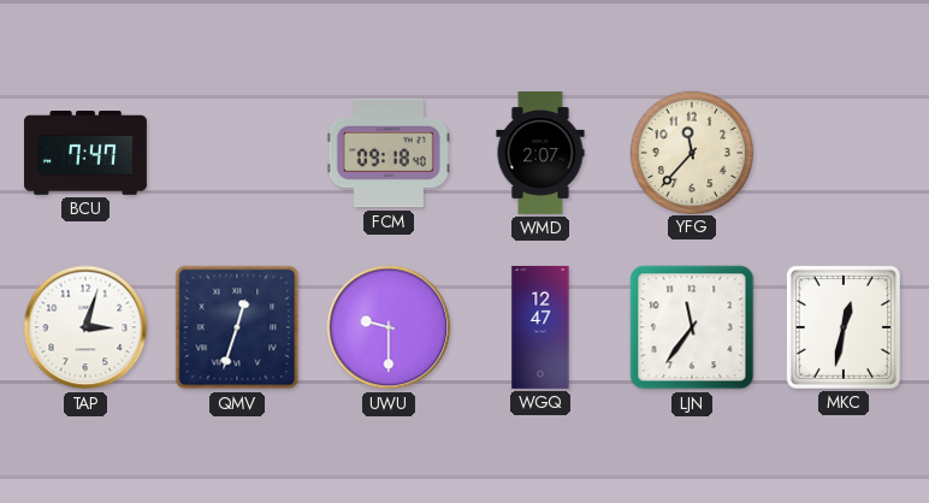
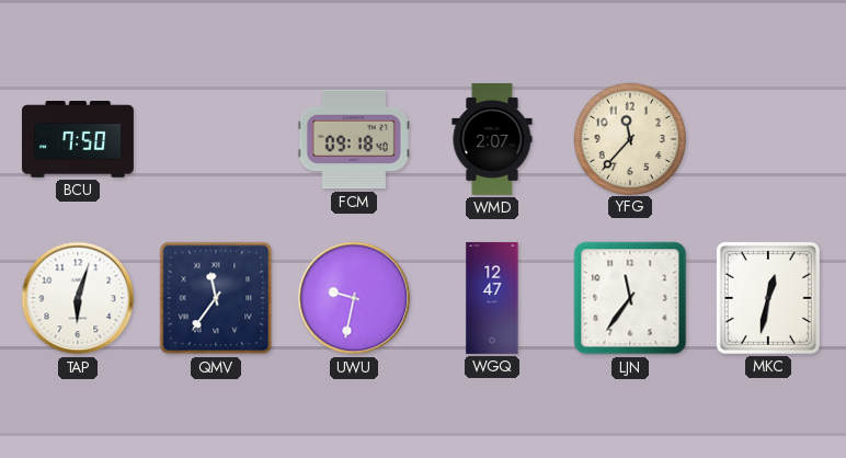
BCU: 7:47 -> 7:50 (78, 140)
TAP: 3:03 -> 6:03 (78, 298)
QMV: 12:33 -> 11:36 (216, 298)
UWU: 9:30 -> 9:32 (354, 298)
